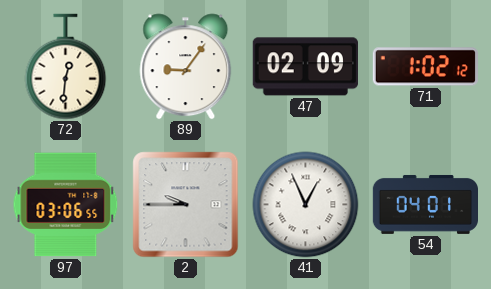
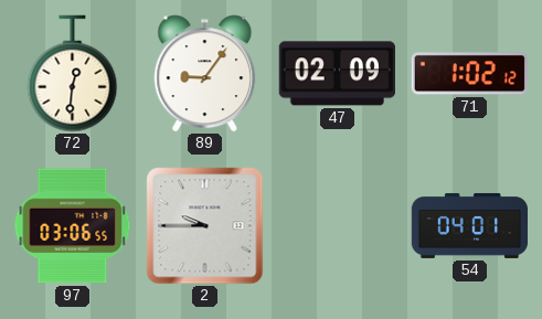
41: 12:56 -> none (306, 205)
